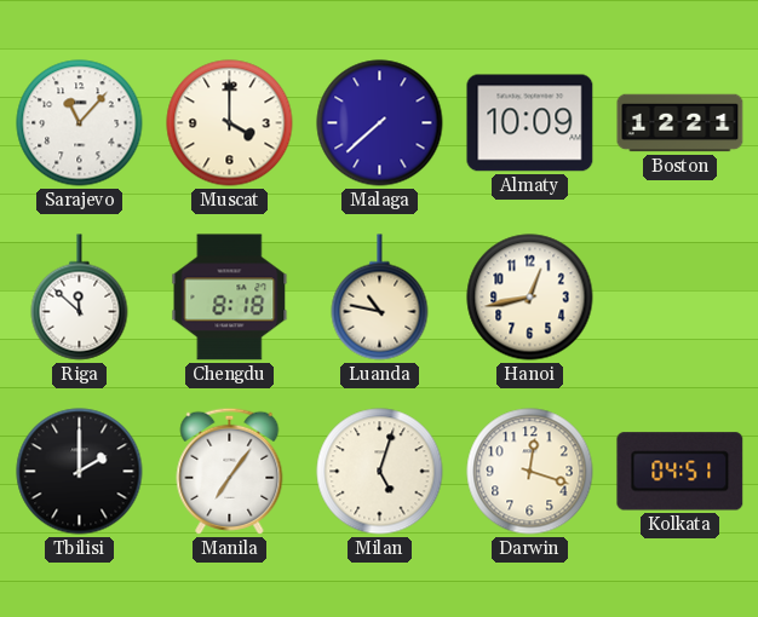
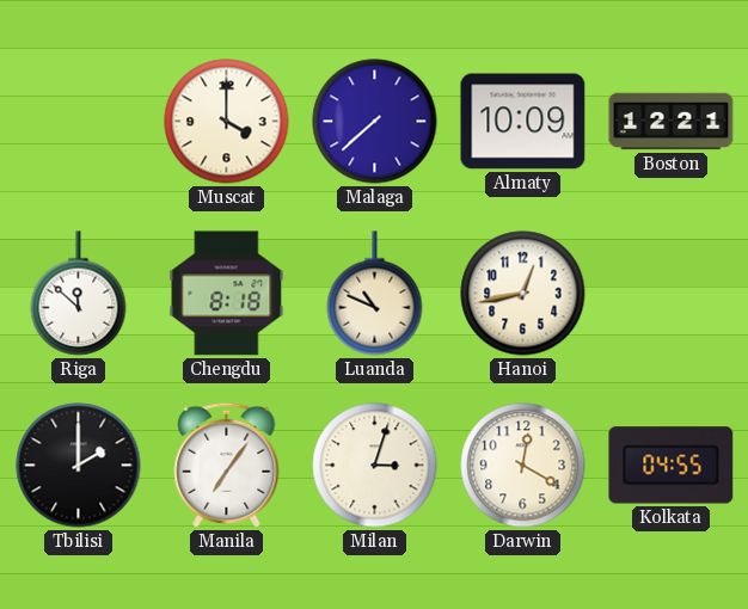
Sarajevo: 11:07 -> none (80, 123)
Luanda: 10:47 -> 10:49 (375, 294)
Milan: 5:03 -> 3:03 (375, 466)
Darwin: 12:18 -> 12:20 (523, 466)
Kolkata: 04:51 -> 04:55 (672, 466)
